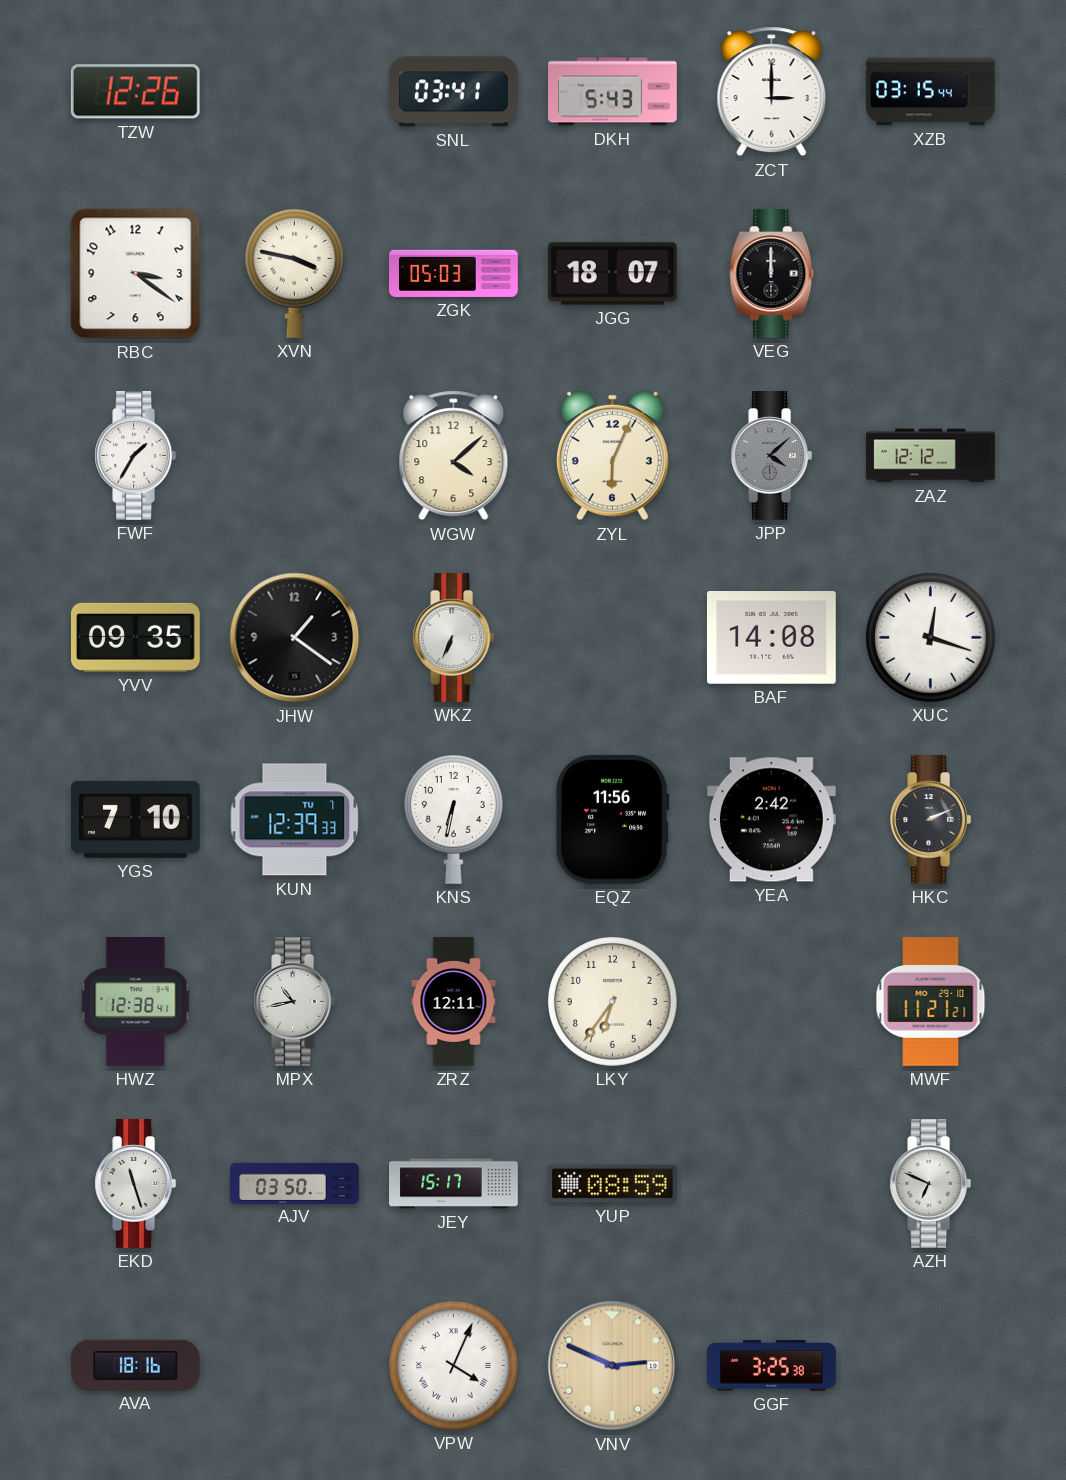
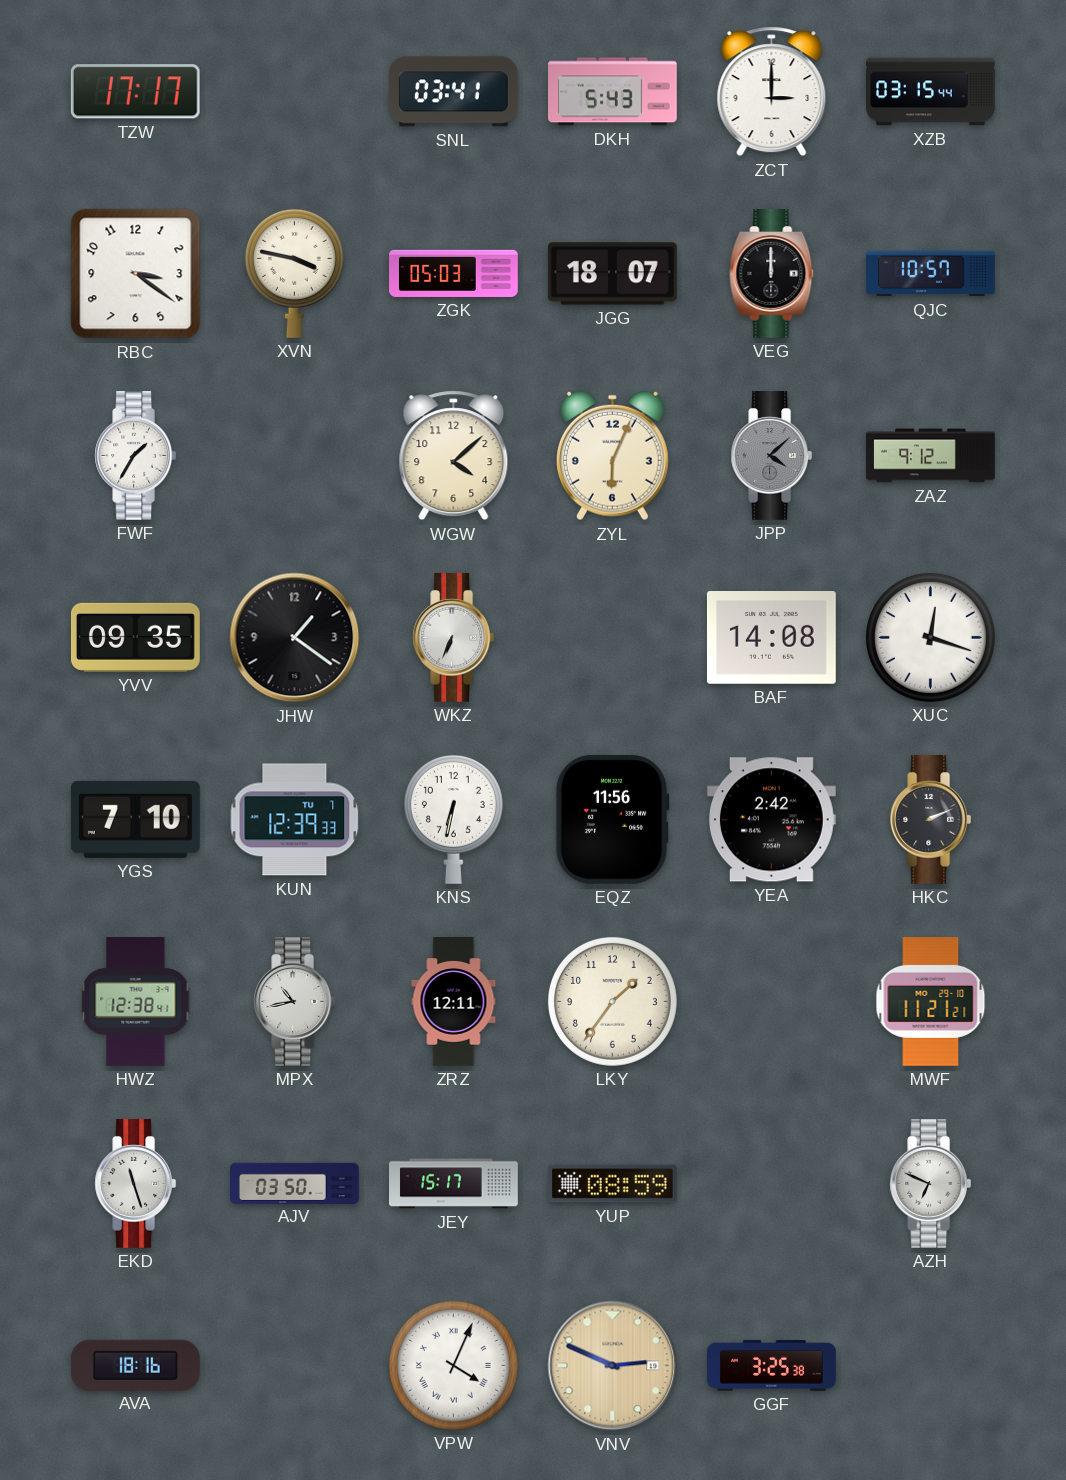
TZW: 12:26 -> 17:17 (135, 92)
QJC: none -> 10:57 (931, 274)
ZAZ: 12:12 -> 9:12 (931, 456)
LKY: 6:36 -> 1:36 (612, 1001)
